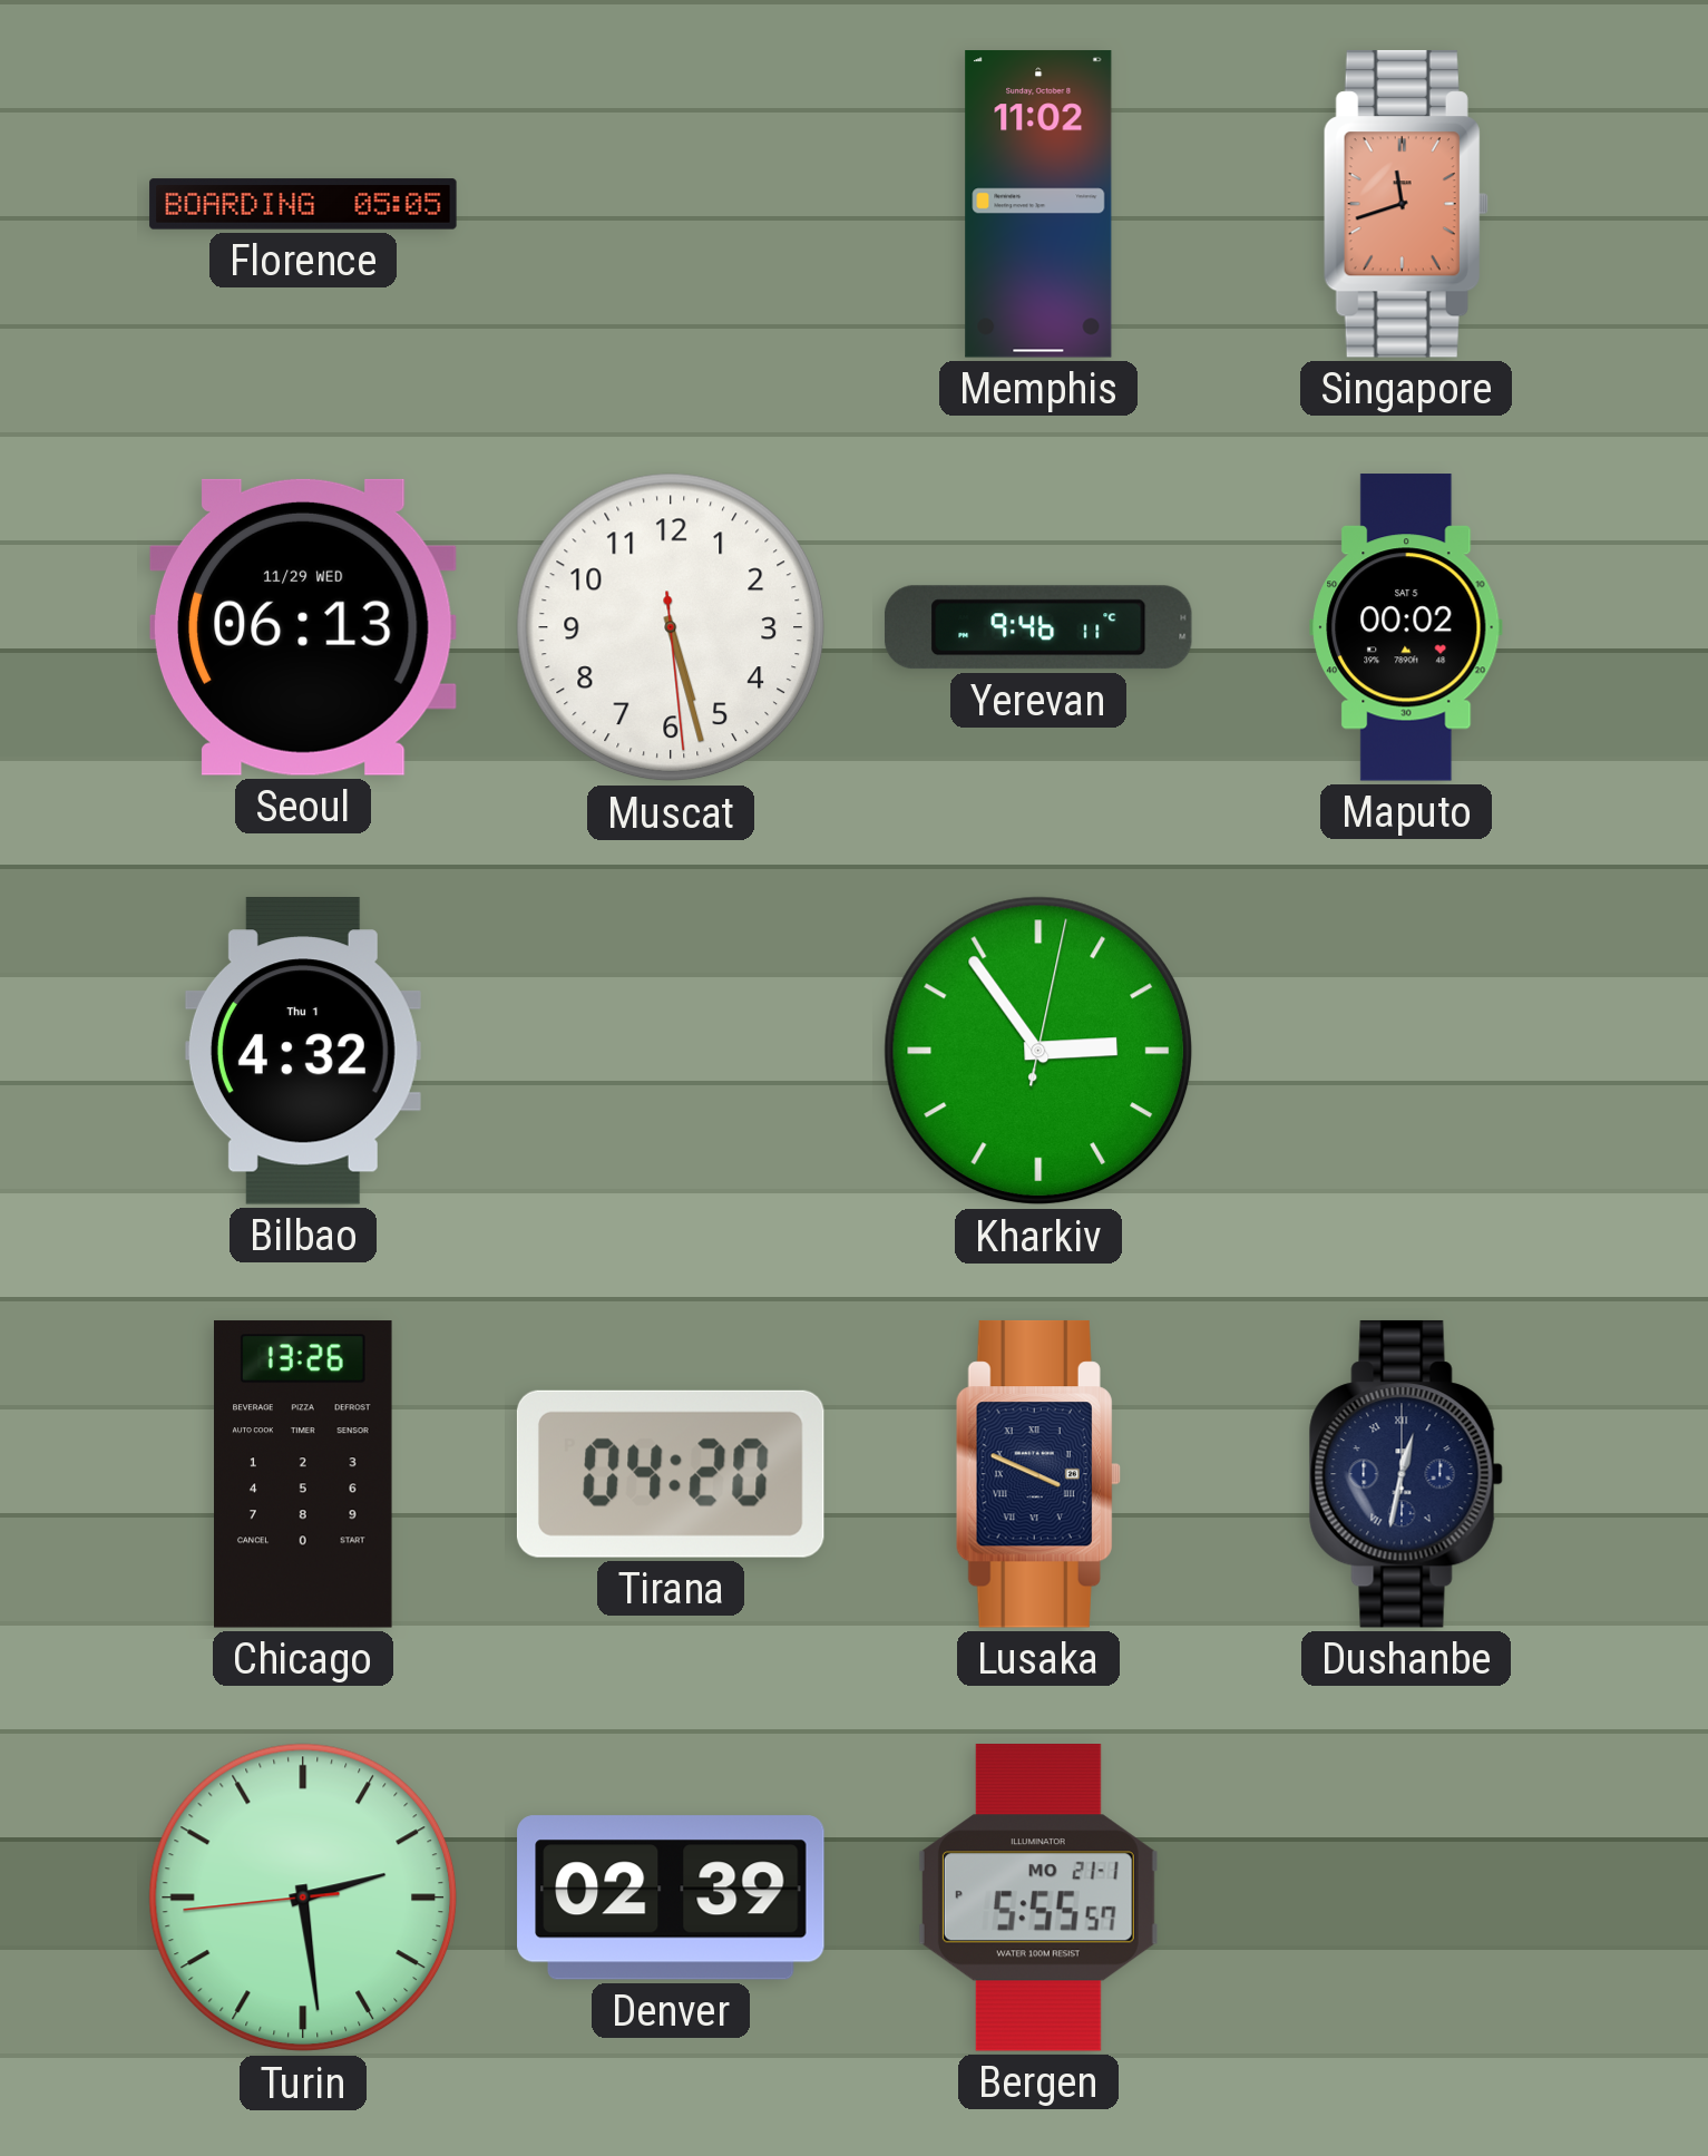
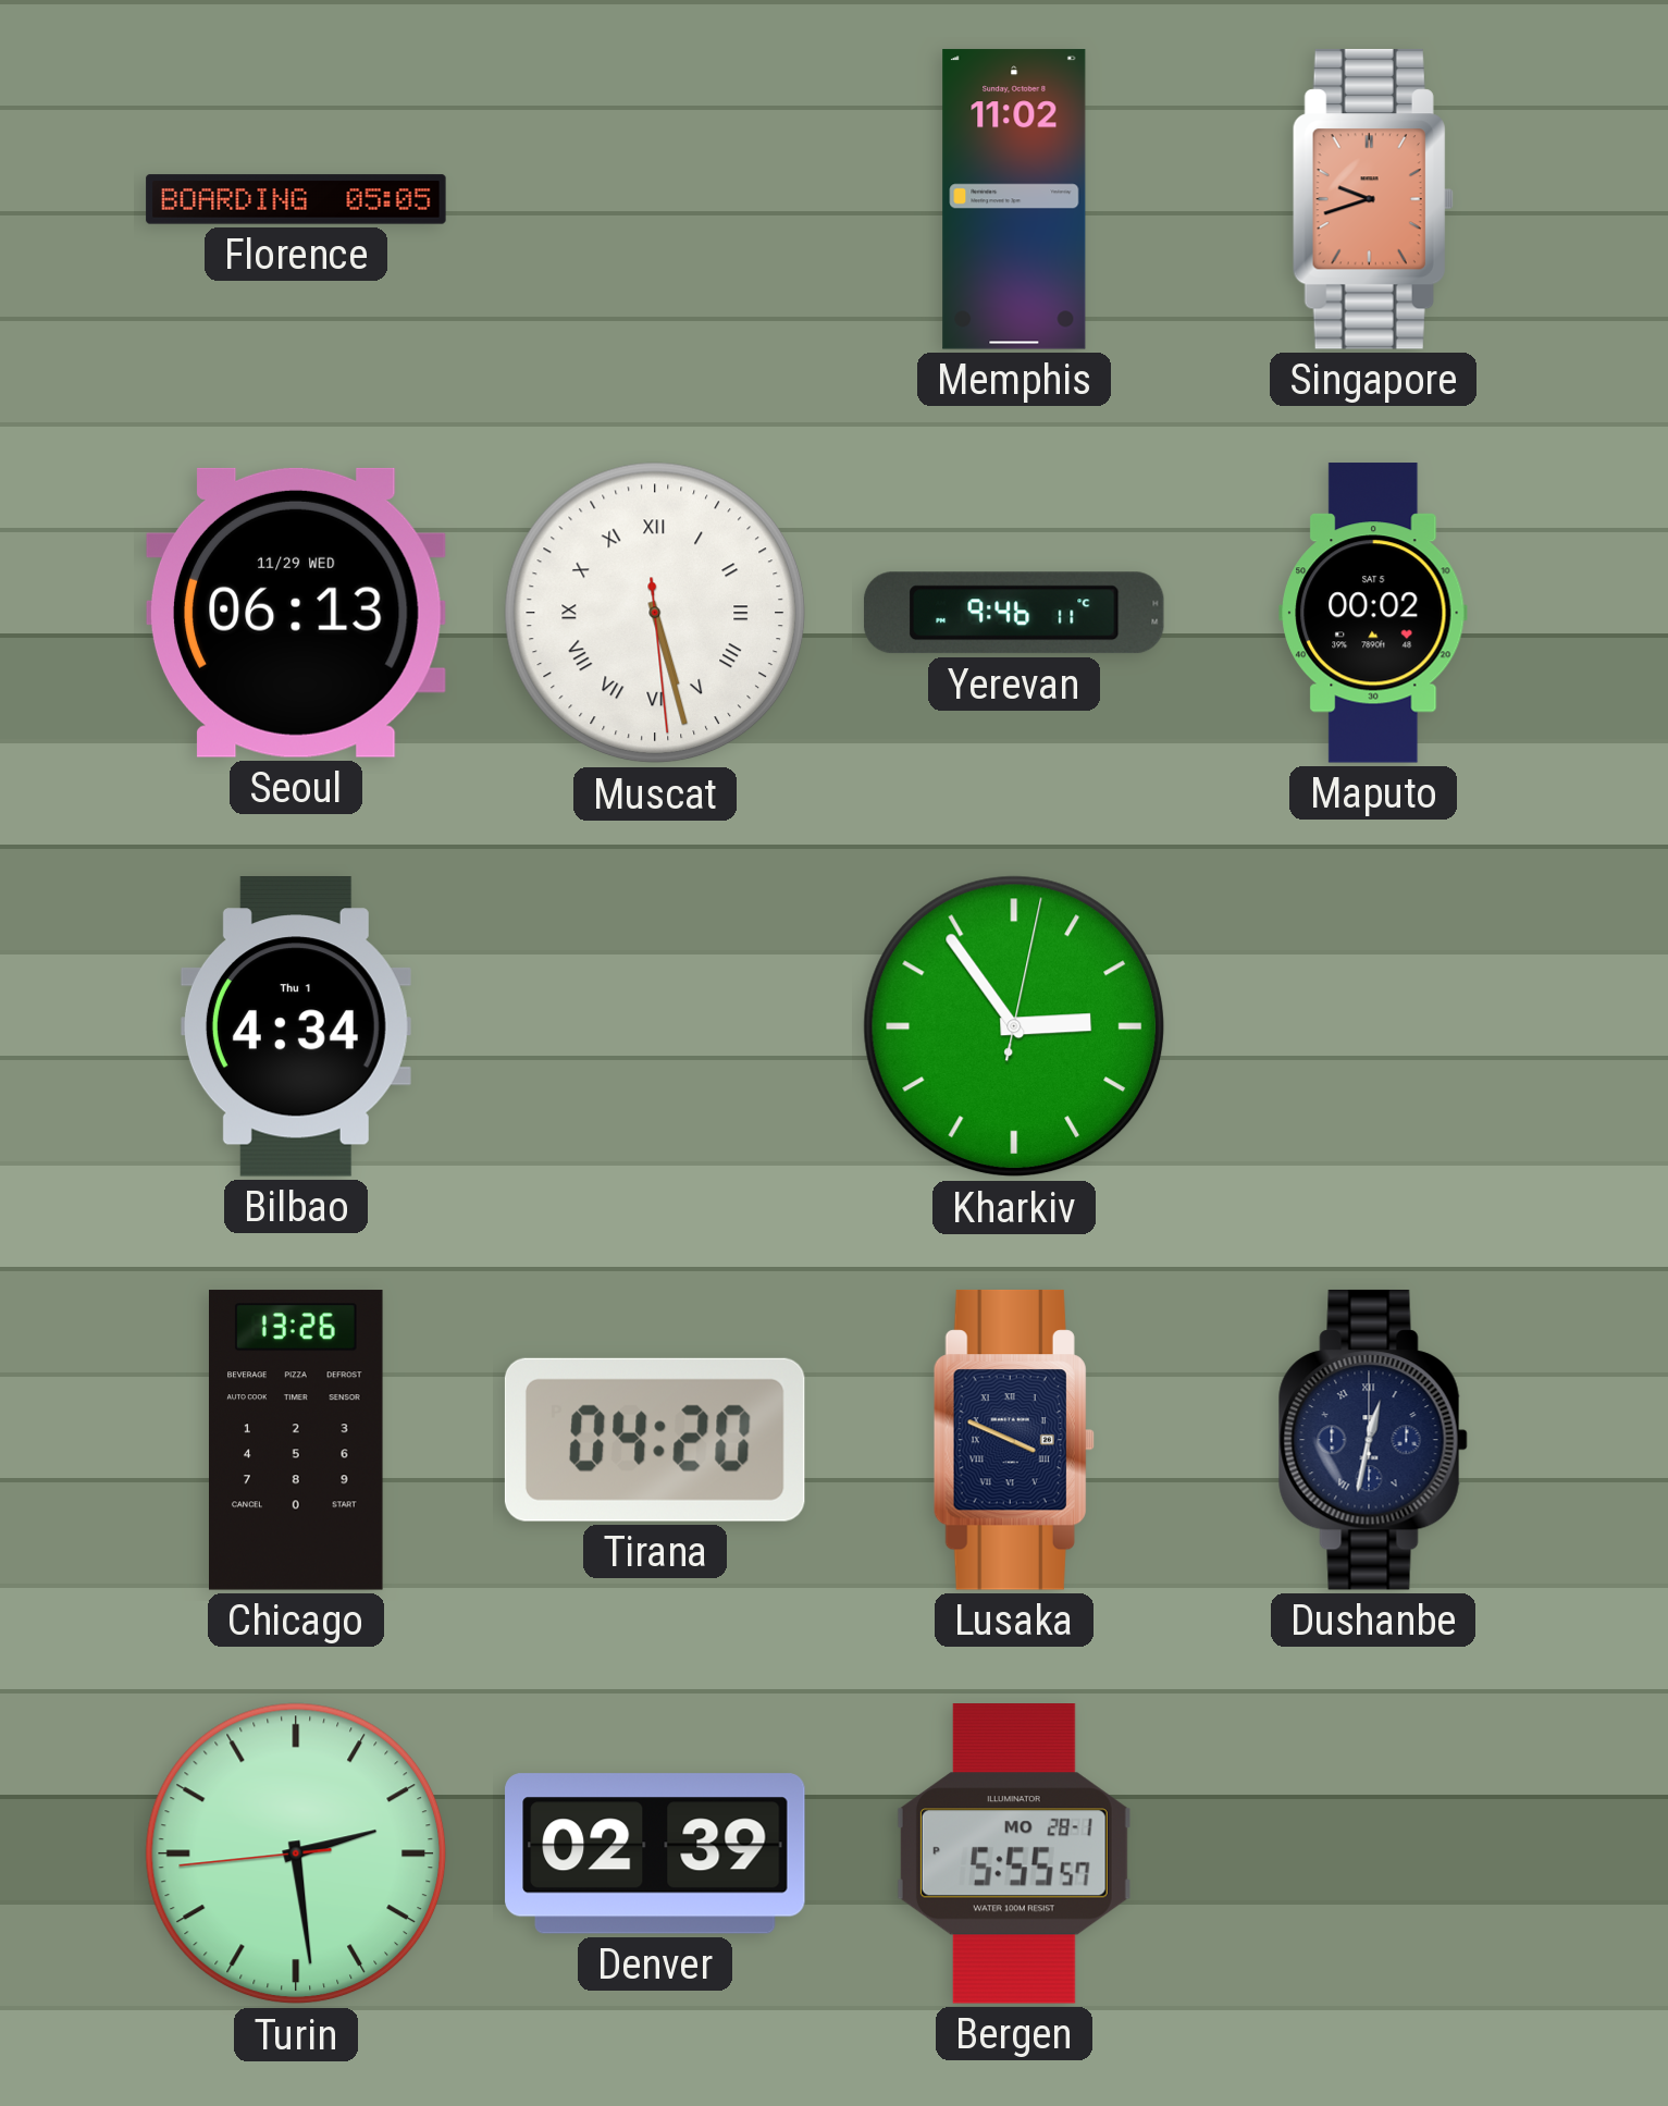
Singapore: 11:42 -> 9:42 (1373, 199)
Muscat numerals: Arabic -> Roman (655, 613)
Bilbao: 4:32 -> 4:34 (296, 1026)
Bergen date: MO 21-1 -> MO 28-1 (1014, 1855)
